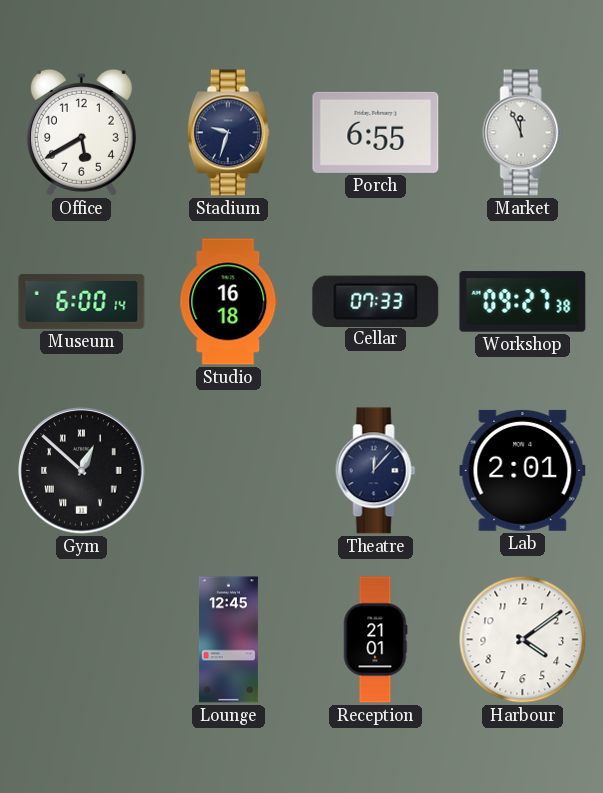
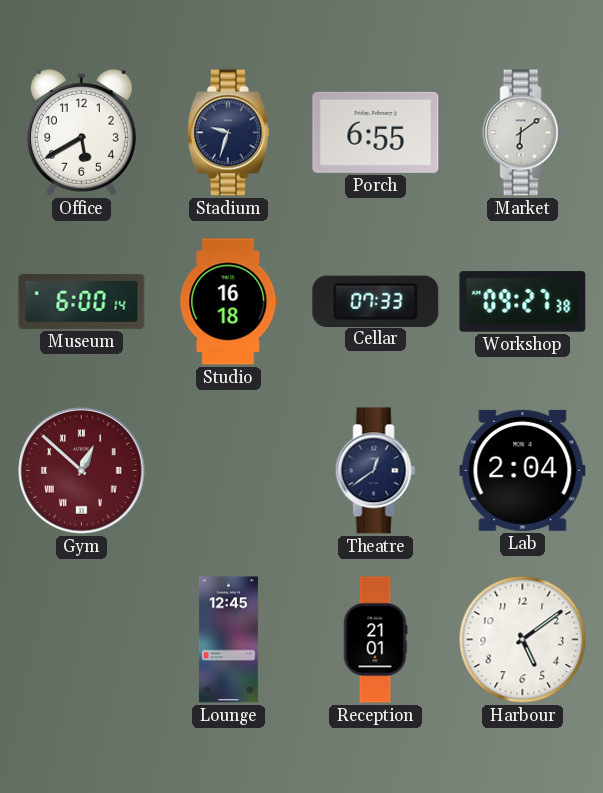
Market: 11:56 -> 6:09 (523, 133)
Gym dial: black -> burgundy (82, 471)
Theatre: 12:07 -> 12:39 (376, 471)
Lab: 2:01 -> 2:04 (523, 470)
Harbour: 4:09 -> 5:09 (523, 640)
